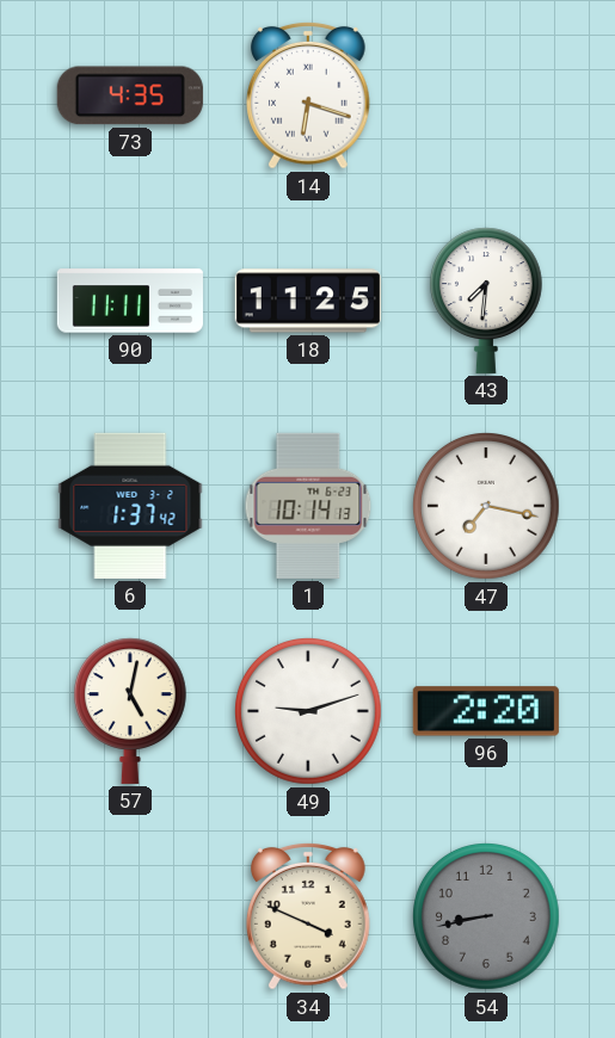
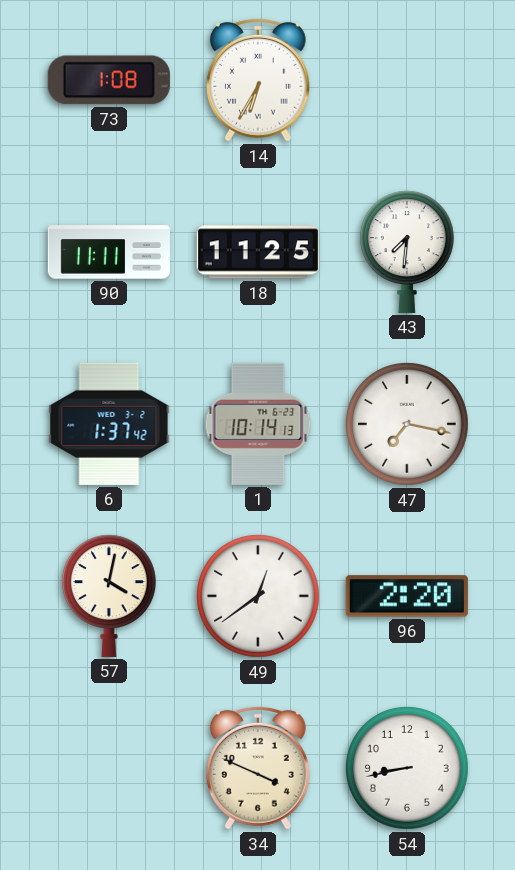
73: 4:35 -> 1:08 (109, 80)
14: 6:18 -> 6:35 (259, 80)
57: 5:02 -> 4:02 (109, 596)
49: 9:12 -> 12:39 (259, 597)
54 dial: grey -> white (408, 769)
